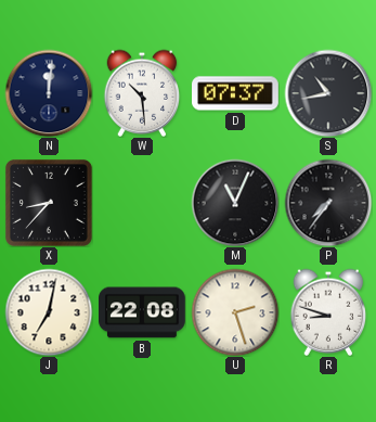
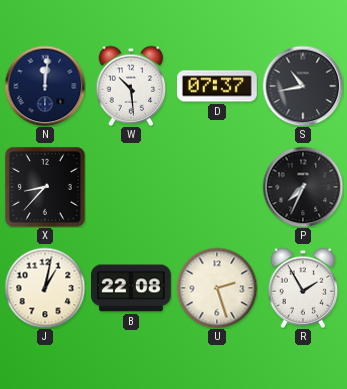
M: 11:04 -> none (235, 203)
P: 7:36 -> 7:34 (303, 187)
J: 7:02 -> 1:02 (45, 288)
R: 8:48 -> 1:55 (303, 288)
